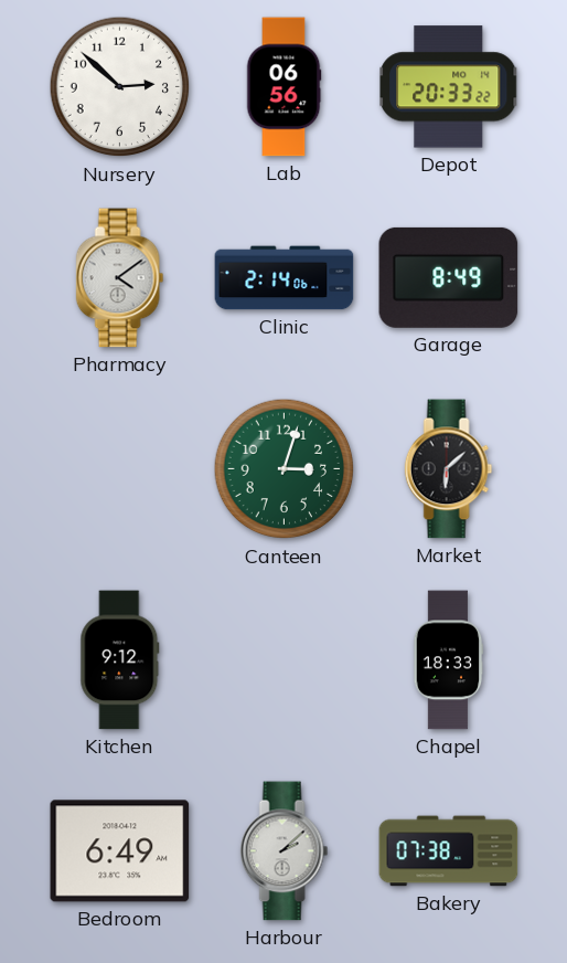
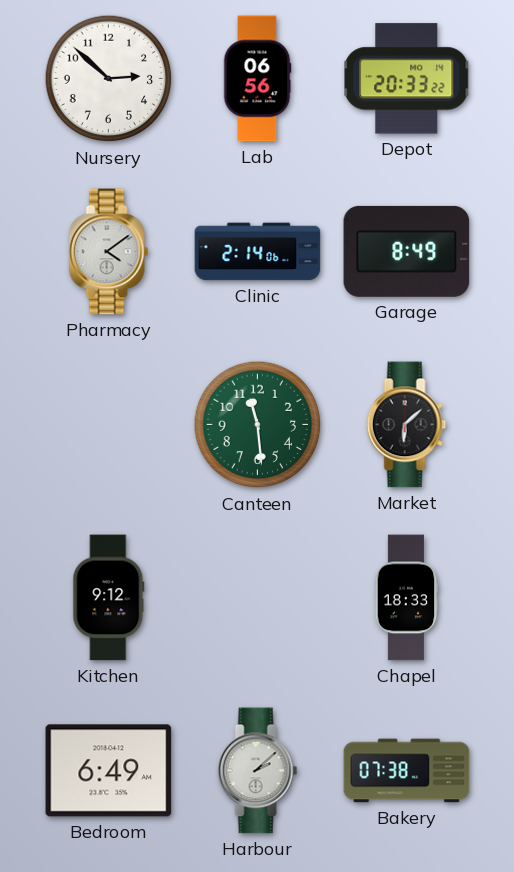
Canteen: 3:03 -> 11:29 (258, 425)
